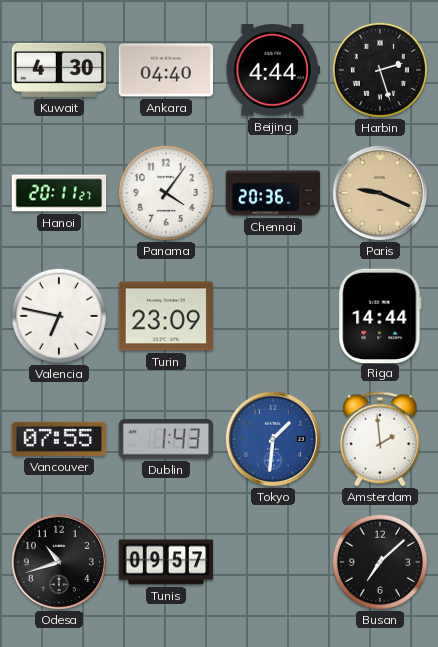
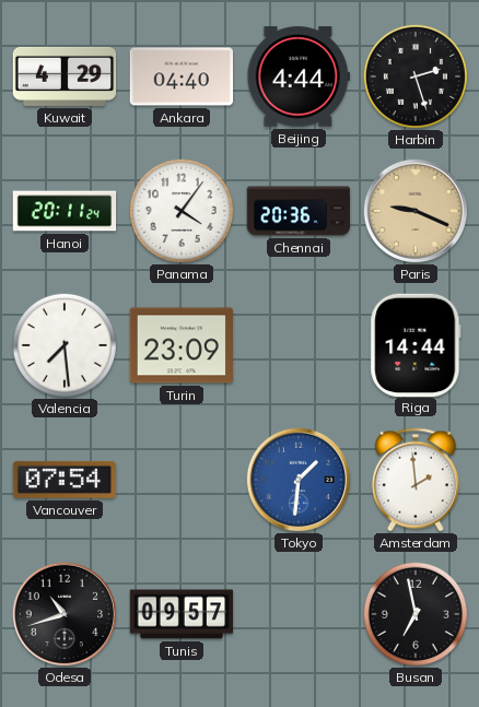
Kuwait: 4:30 -> 4:29 (65, 76)
Hanoi: 20:11:27 -> 20:11:24 (65, 211)
Valencia: 6:47 -> 7:29 (65, 345)
Vancouver: 07:55 -> 07:54 (63, 480)
Dublin: 1:43 -> none (166, 439)
Busan: 7:08 -> 6:58 (416, 614)
